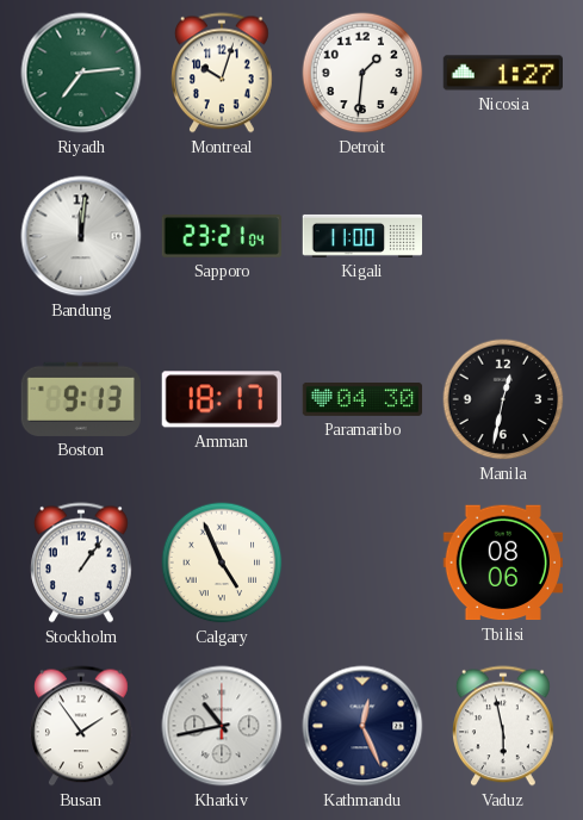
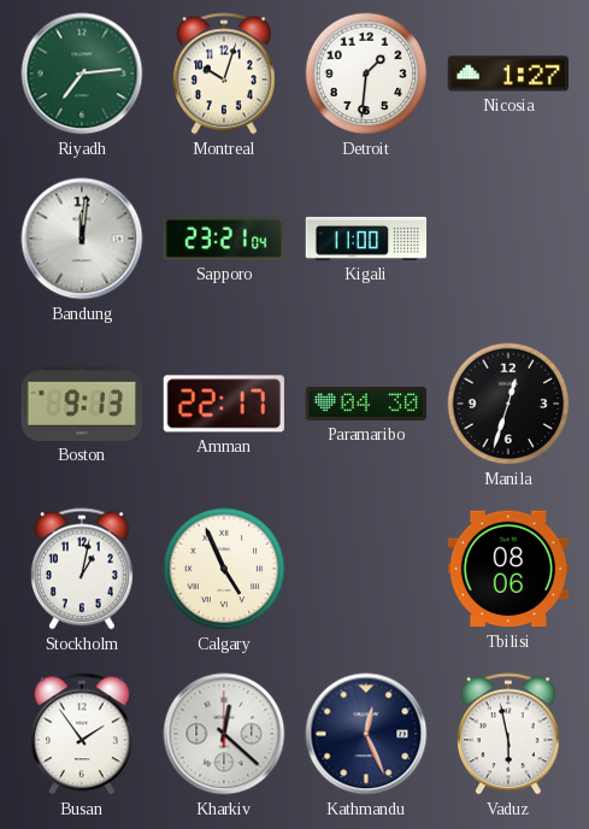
Amman: 18:17 -> 22:17 (224, 404)
Manila: 12:32 -> 12:33 (508, 404)
Stockholm: 1:06 -> 1:02 (83, 569)
Kharkiv: 10:43 -> 12:22 (224, 734)
